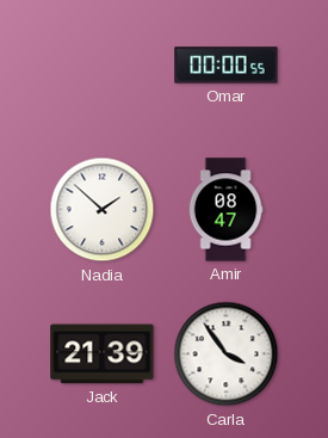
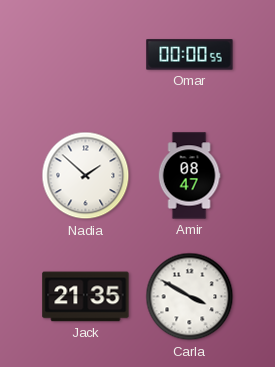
Jack: 21:39 -> 21:35 (86, 297)
Carla: 3:54 -> 3:50 (190, 297)
